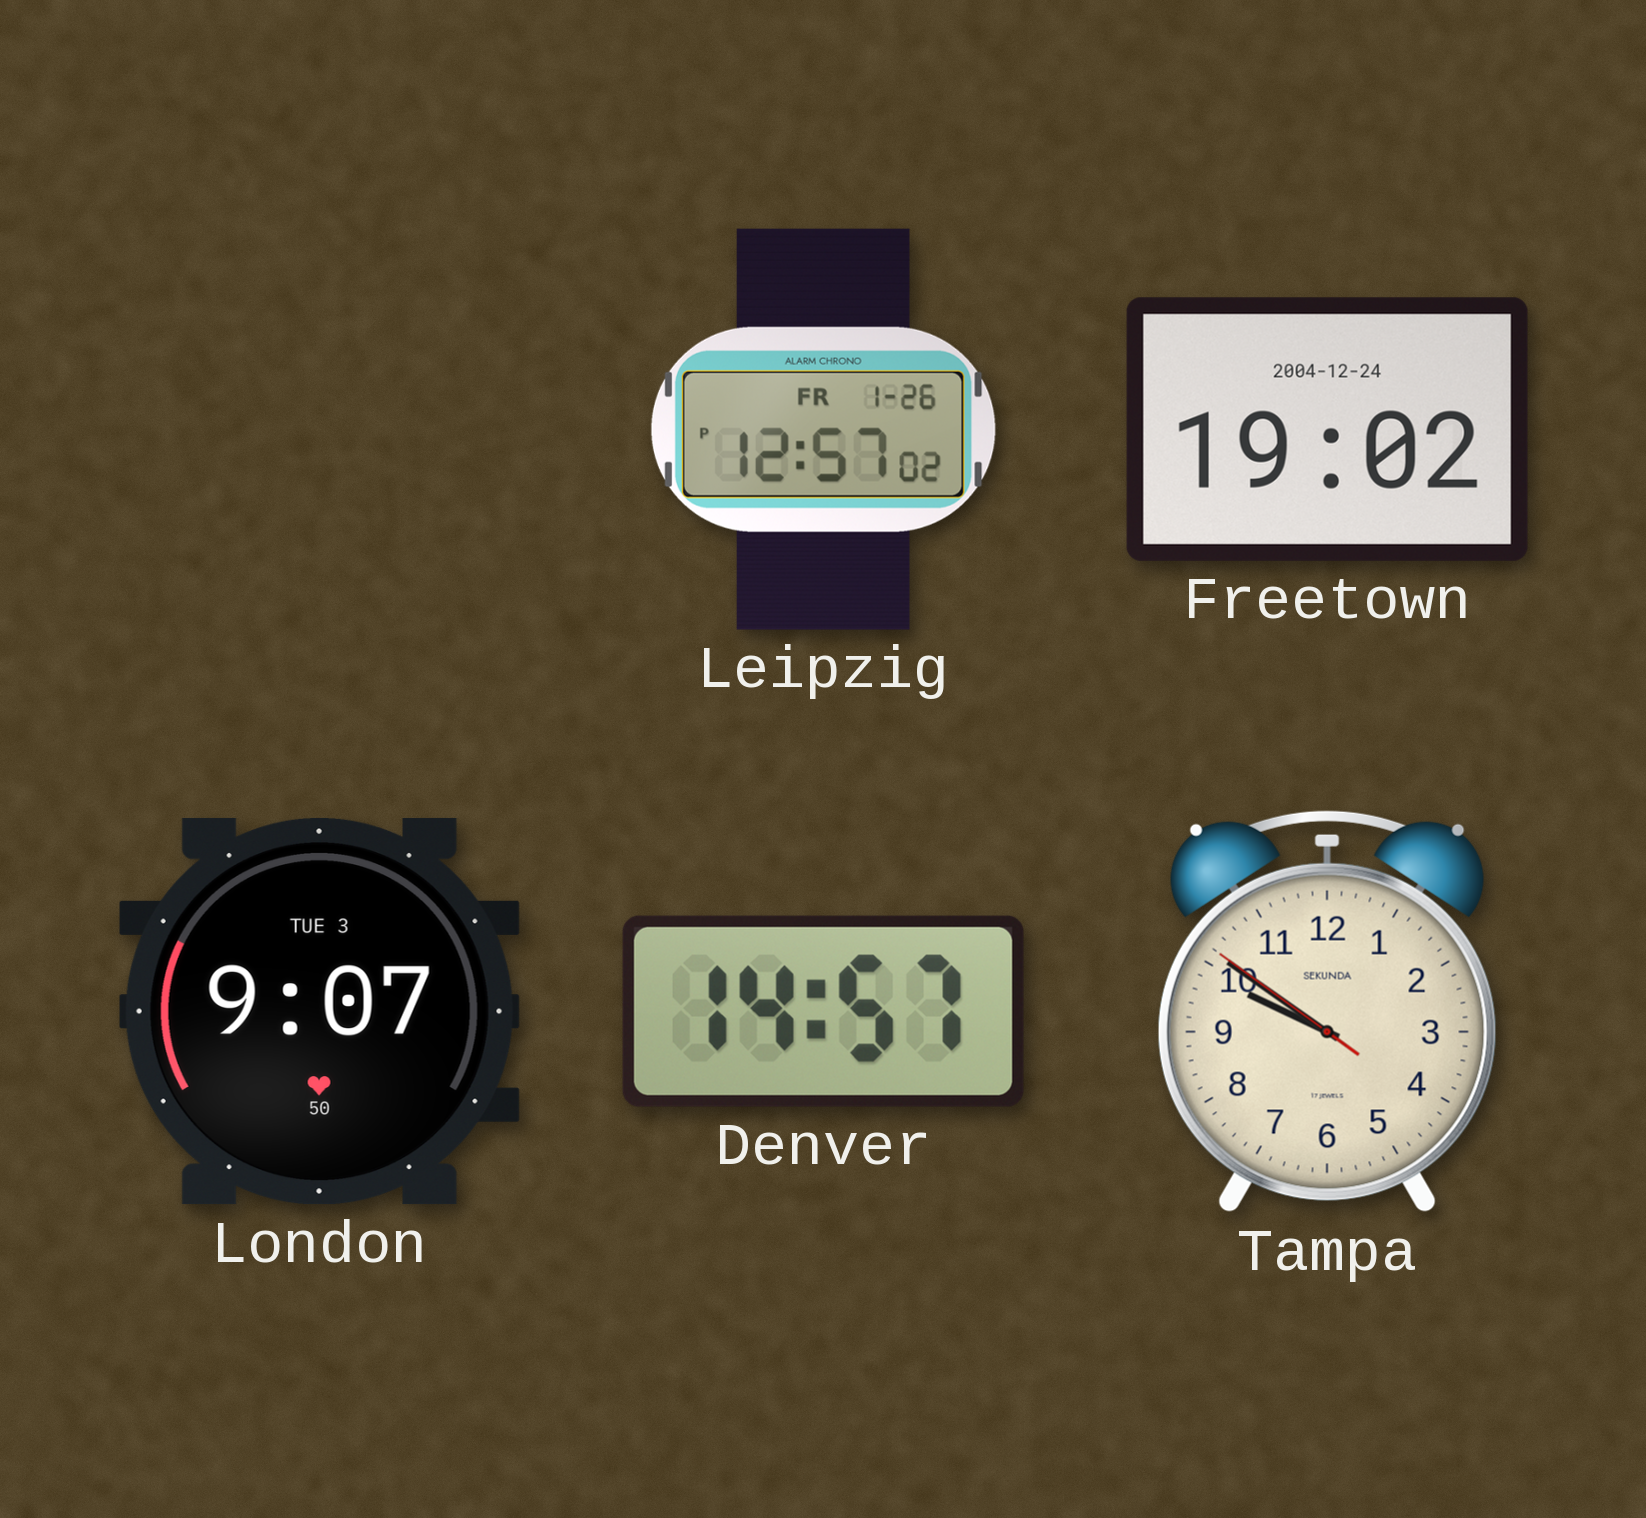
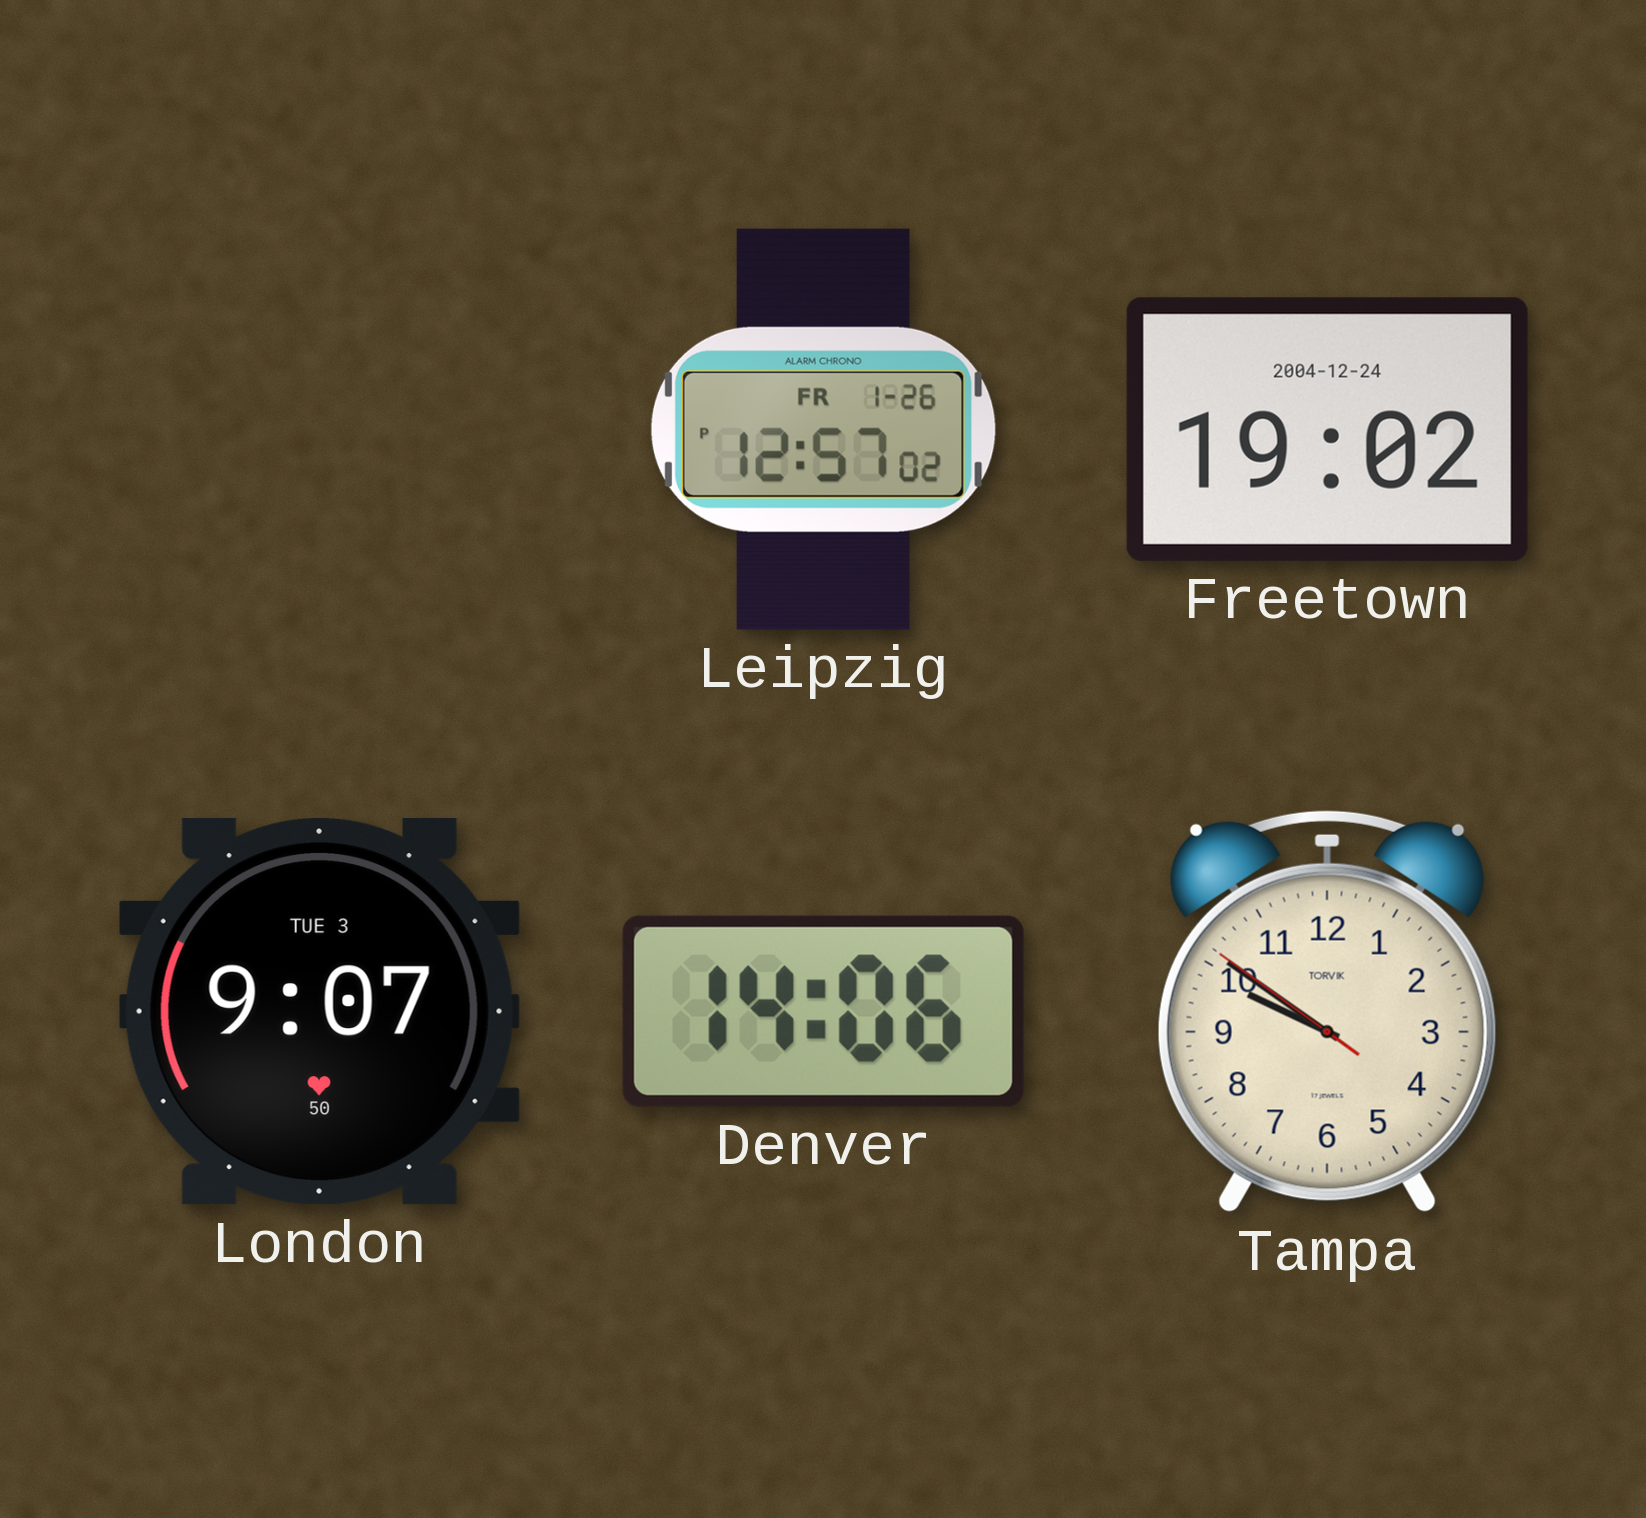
Denver: 14:57 -> 14:06 (823, 1011)
Tampa brand: SEKUNDA -> TORVIK (1327, 1011)
